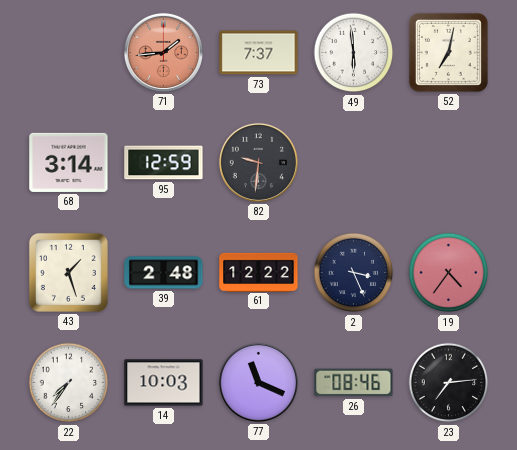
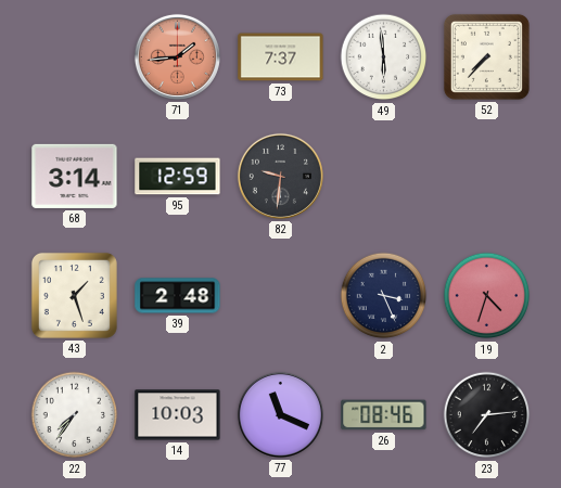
52: 7:02 -> 7:37 (486, 56)
61: 12:22 -> none (259, 272)
19: 4:36 -> 4:33 (487, 296)
